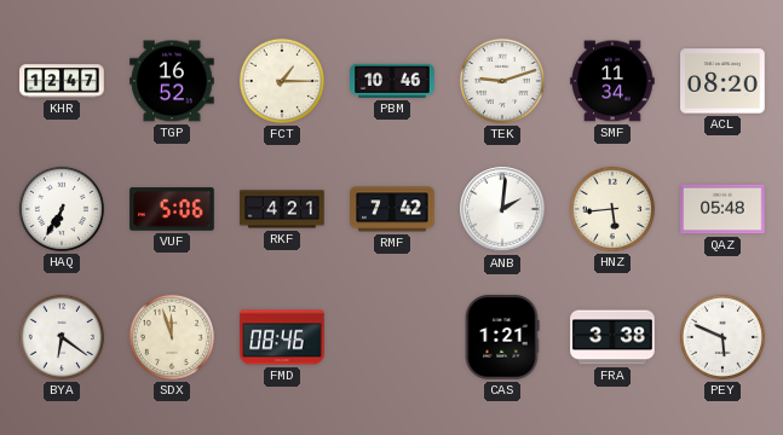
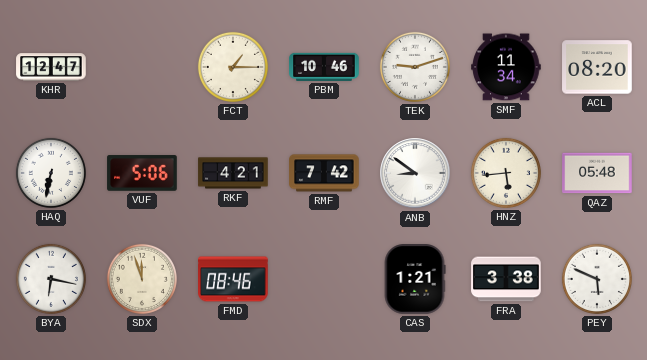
TGP: 16:52 -> none (172, 81)
HAQ: 6:35 -> 6:32 (51, 173)
ANB: 2:01 -> 8:51 (415, 173)
BYA: 6:21 -> 6:17 (51, 279)
